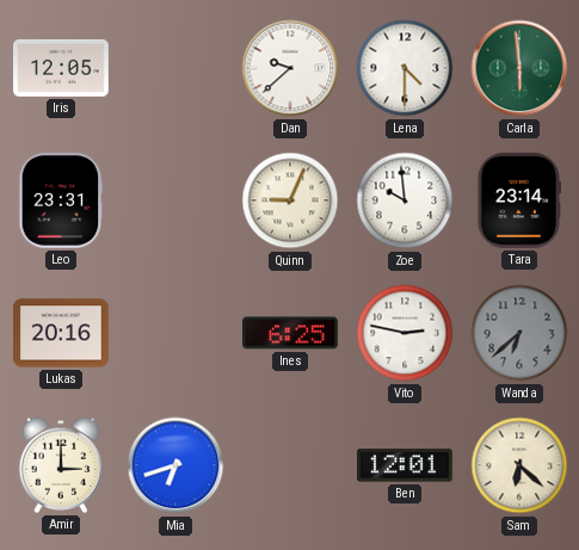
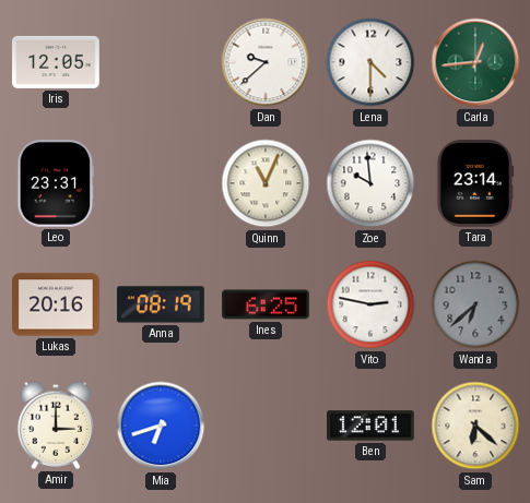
Carla: 5:59 -> 12:44 (475, 62)
Quinn: 9:04 -> 11:04 (266, 183)
Anna: none -> 08:19 (162, 304)
